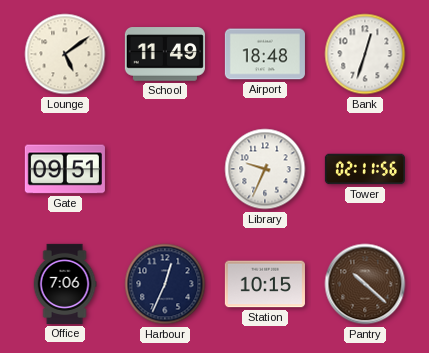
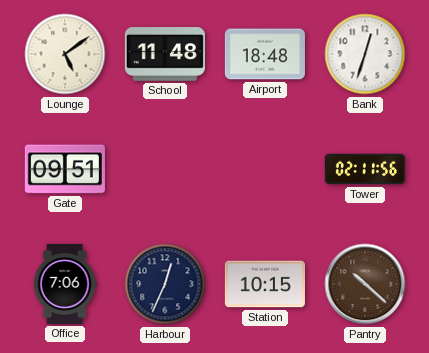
School: 11:49 -> 11:48 (165, 54)
Library: 9:34 -> none (265, 169)
